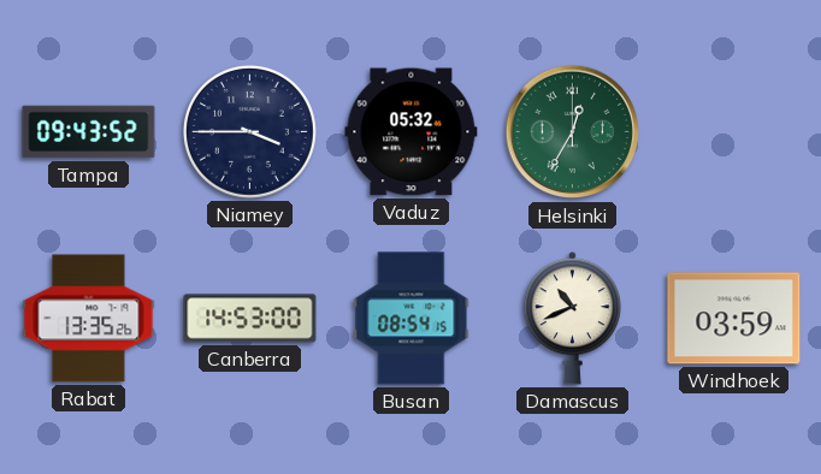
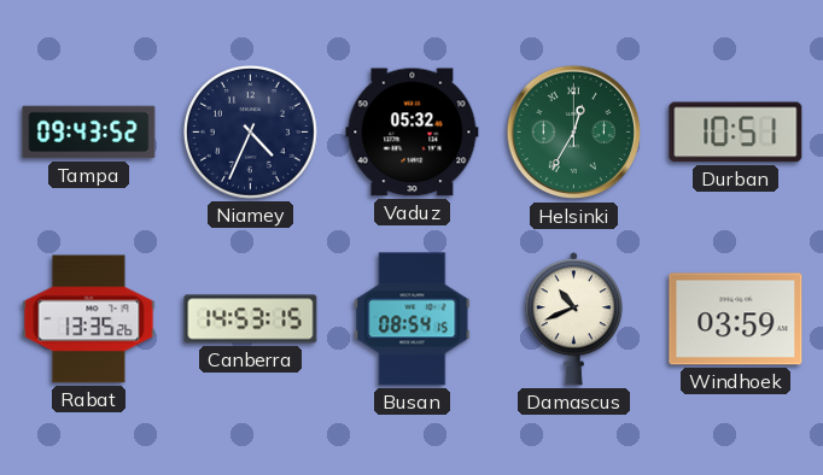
Niamey: 3:45 -> 4:34 (250, 131)
Durban: none -> 10:51 (736, 133)
Canberra: 14:53:00 -> 14:53:15 (251, 319)
